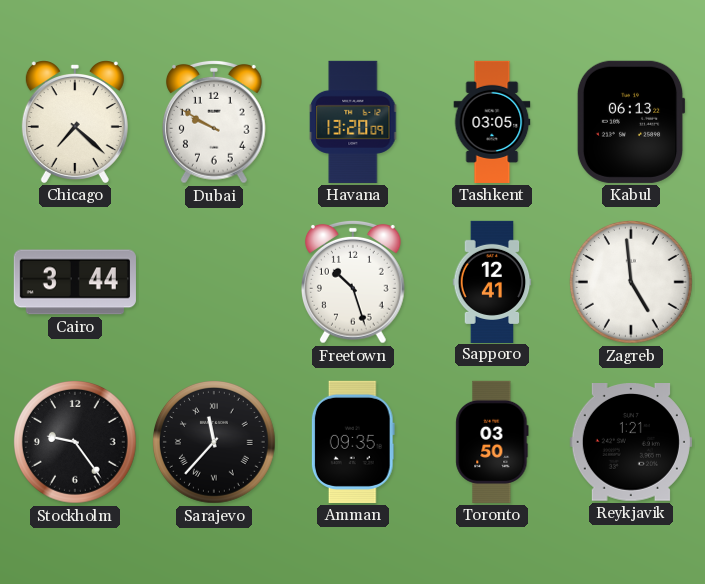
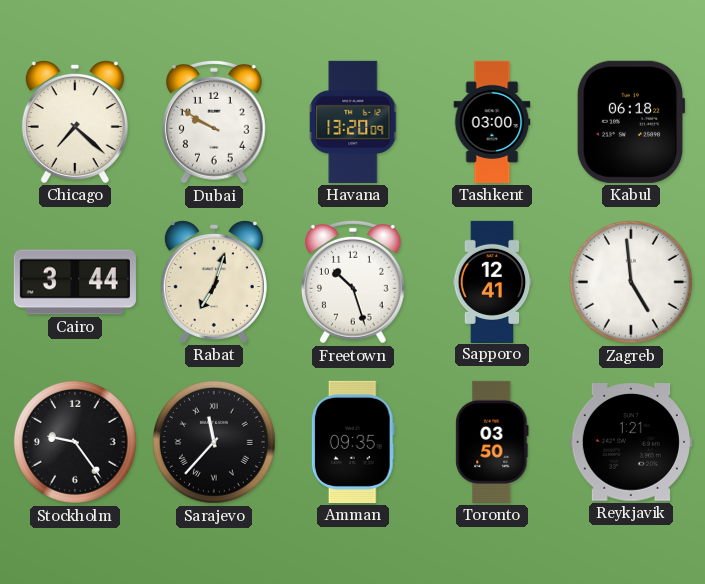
Tashkent: 03:05 -> 03:00 (492, 122)
Kabul: 06:13 -> 06:18 (631, 122)
Rabat: none -> 7:03 (214, 282)
